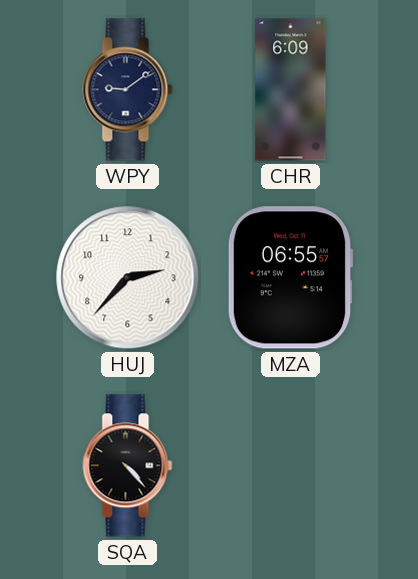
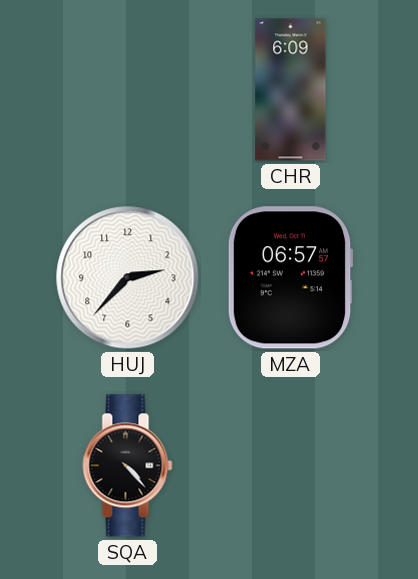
WPY: 9:09 -> none (128, 90)
MZA: 06:55 -> 06:57 (290, 278)
